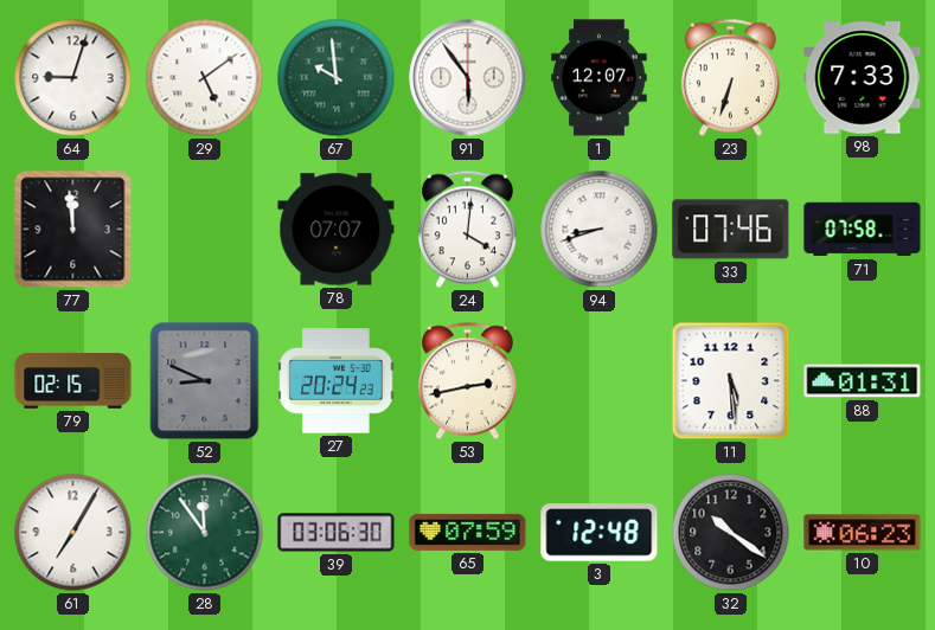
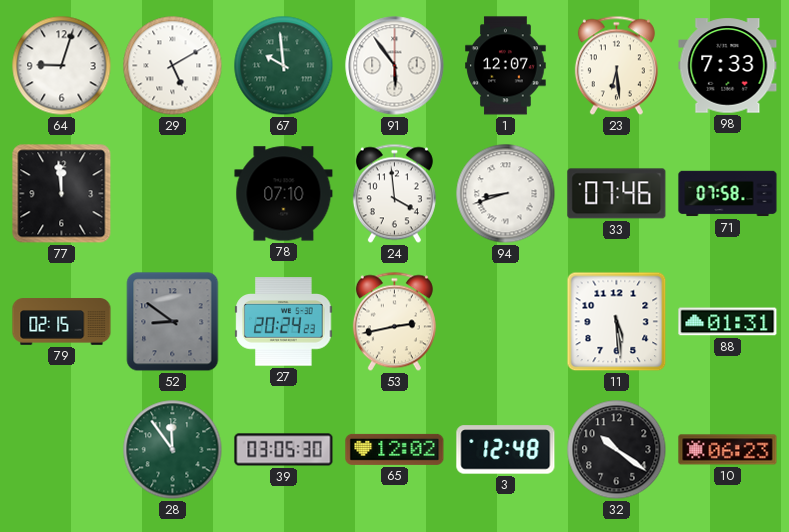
29: 5:09 -> 5:10 (173, 66)
23: 6:33 -> 6:29 (616, 66)
78: 07:07 -> 07:10 (284, 194)
24: 4:01 -> 3:59 (394, 194)
52: 8:49 -> 8:51 (173, 322)
61: 7:05 -> none (73, 533)
39: 03:06 -> 03:05 (284, 450)
65: 07:59 -> 12:02 (395, 449)
